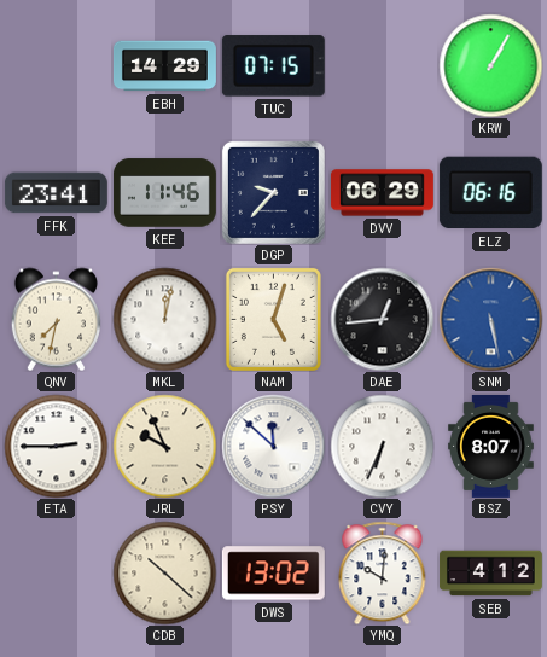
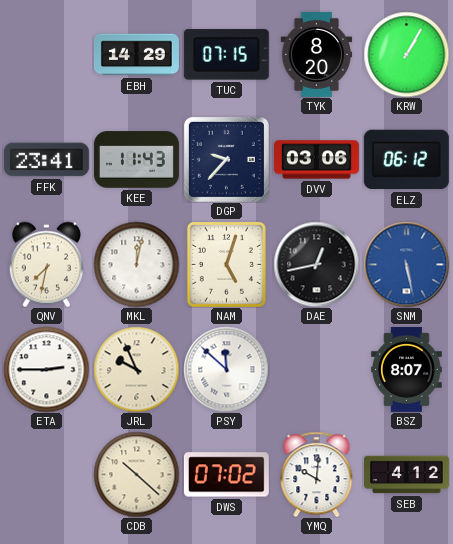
TYK: none -> 8:20 (317, 54)
KEE: 11:46 -> 11:43 (136, 160)
DVV: 06:29 -> 03:06 (316, 160)
ELZ: 06:16 -> 06:12 (406, 160)
DAE: 12:44 -> 12:43 (316, 264)
CVY: 6:34 -> none (382, 446)
DWS: 13:02 -> 07:02 (226, 475)
